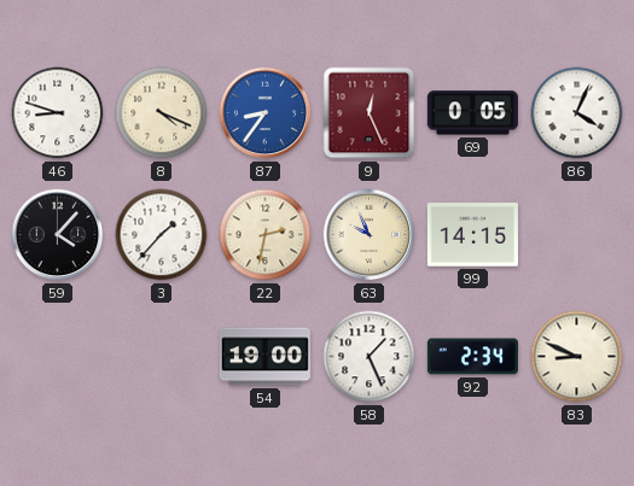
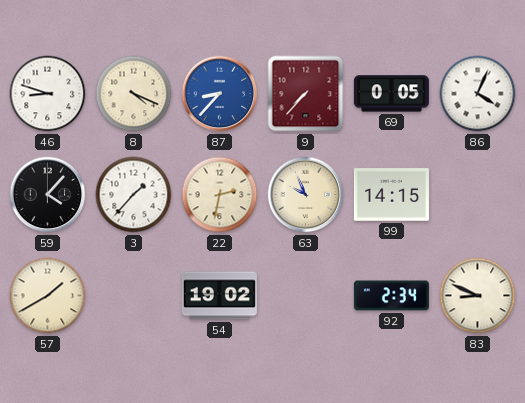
87: 8:36 -> 8:37 (220, 94)
9: 12:26 -> 7:37 (306, 94)
57: none -> 1:40 (48, 296)
54: 19:00 -> 19:02 (219, 296)
58: 1:26 -> none (370, 357)
